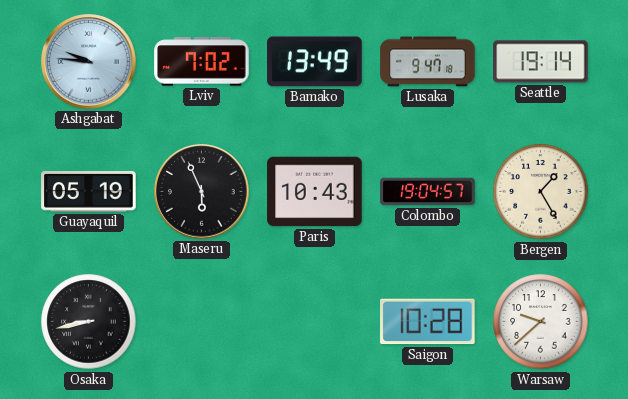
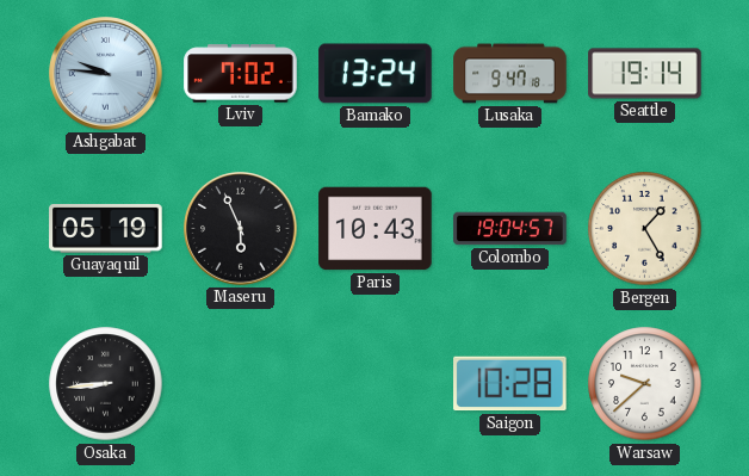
Bamako: 13:49 -> 13:24 (376, 74)
Osaka: 8:43 -> 8:44 (106, 384)
